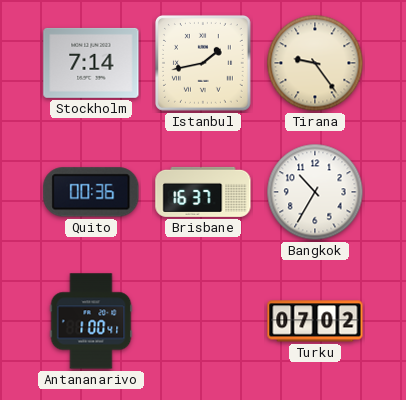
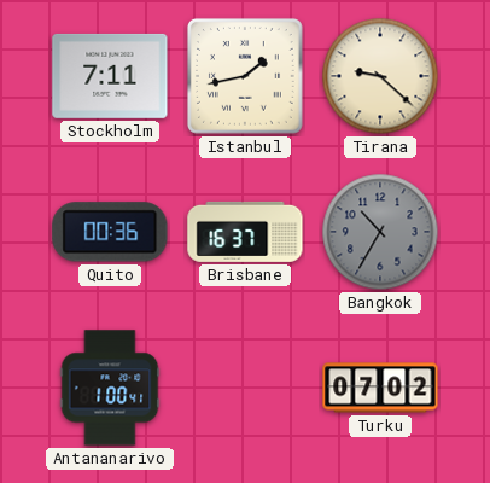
Stockholm: 7:14 -> 7:11 (110, 76)
Tirana: 9:24 -> 9:22 (380, 76)
Bangkok dial: white -> grey (380, 232)
